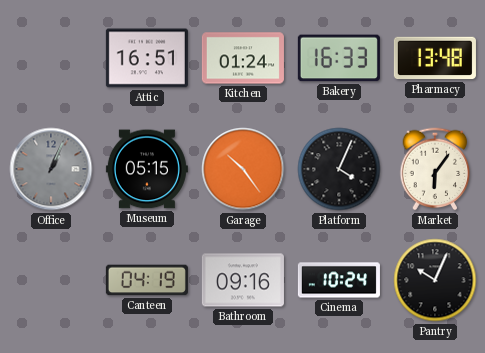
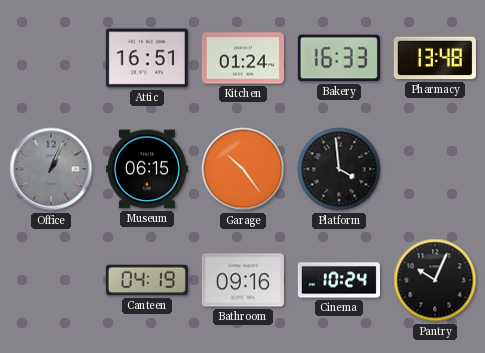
Museum: 05:15 -> 06:15 (147, 169)
Platform: 4:04 -> 3:59 (339, 169)
Market: 6:06 -> none (435, 169)
